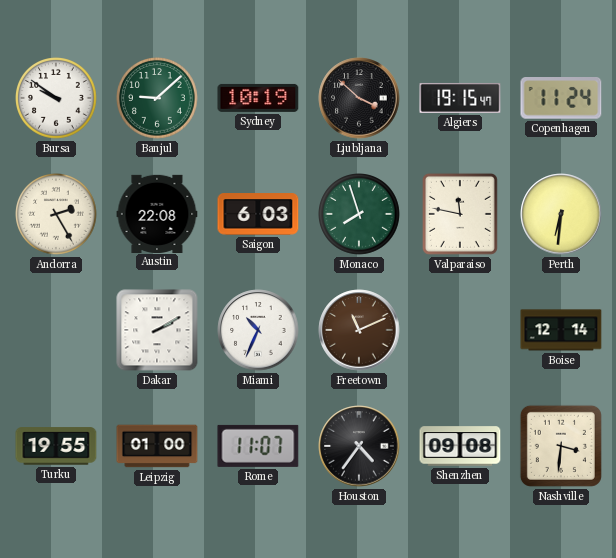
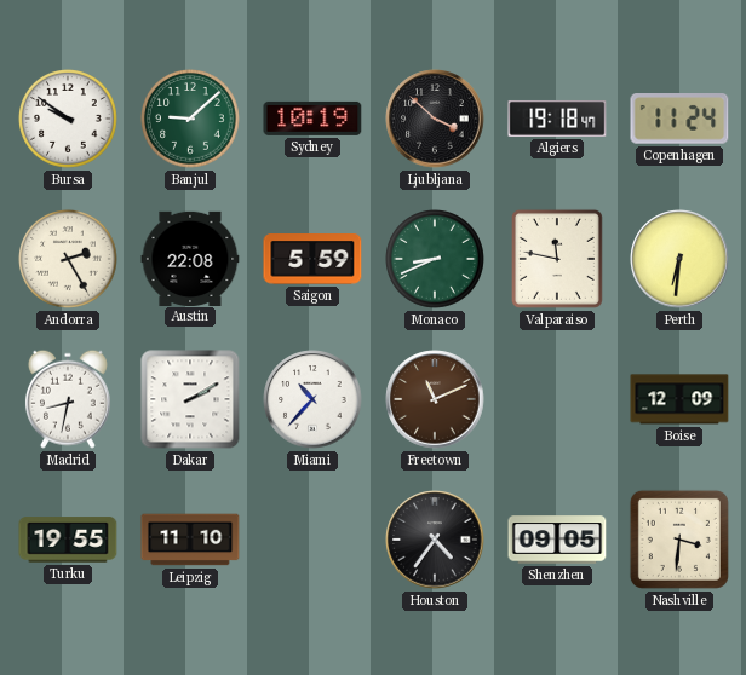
Algiers: 19:15 -> 19:18 (557, 119)
Saigon: 6:03 -> 5:59 (312, 259)
Monaco: 7:57 -> 8:41 (436, 260)
Madrid: none -> 8:32 (68, 399)
Miami: 10:34 -> 10:37 (312, 399)
Boise: 12:14 -> 12:09 (679, 399)
Leipzig: 01:00 -> 11:10 (190, 540)
Rome: 11:07 -> none (258, 446)
Shenzhen: 09:08 -> 09:05 (557, 540)
